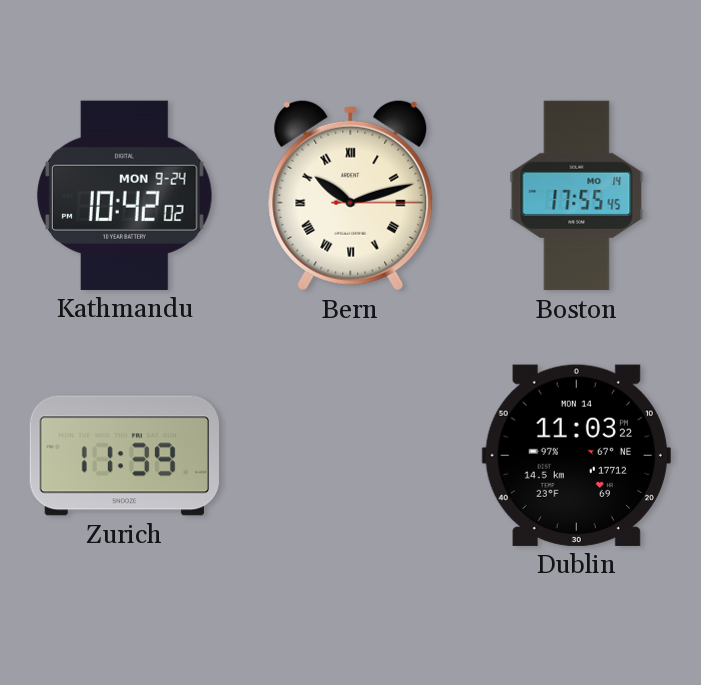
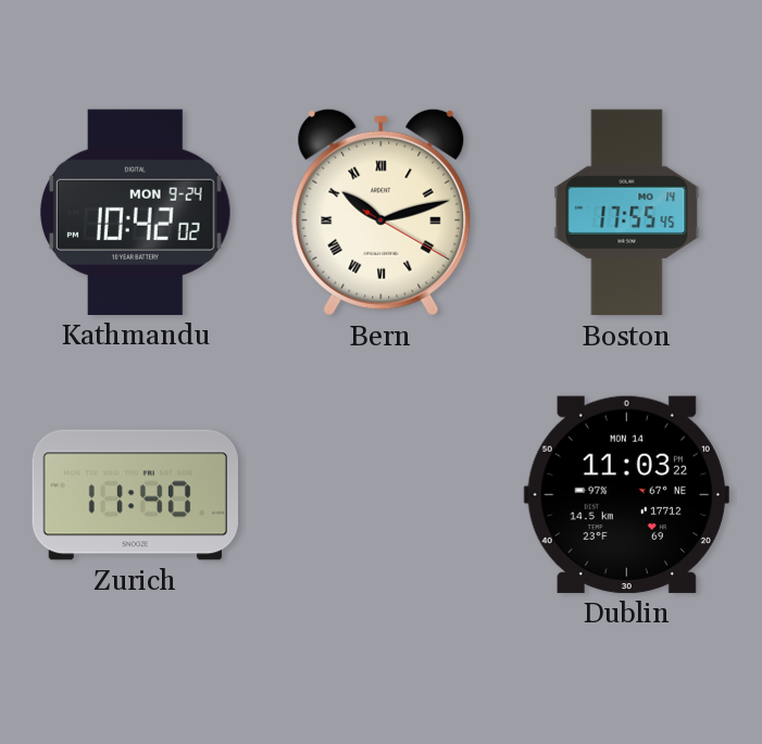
Bern: 10:12:15 -> 10:12:20 (382, 212)
Zurich: 11:39 -> 11:40 (135, 495)
